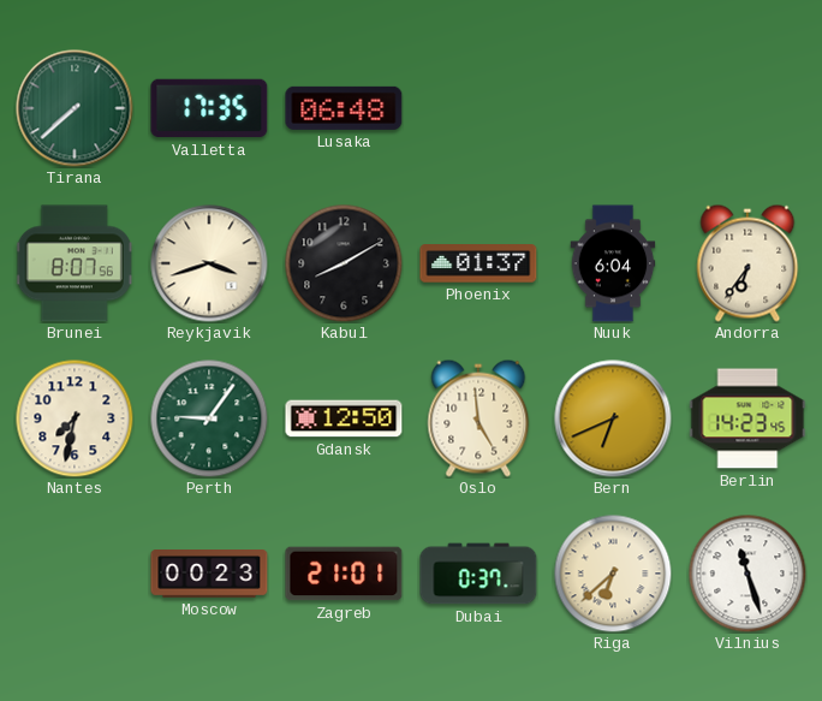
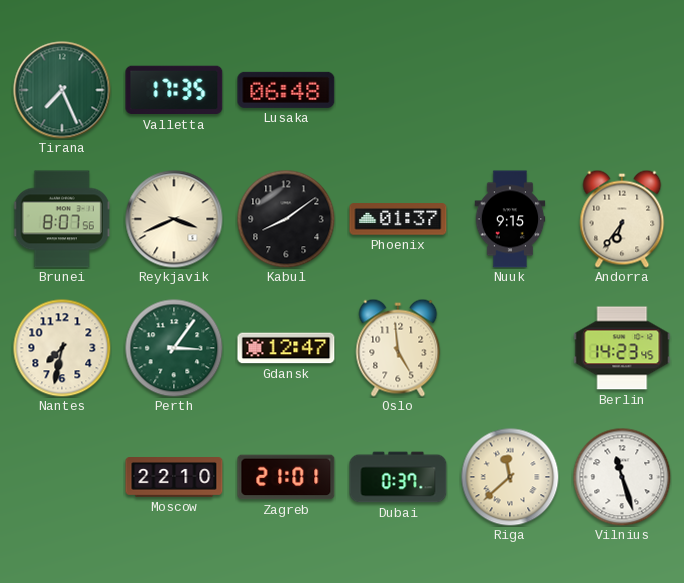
Tirana: 7:38 -> 7:26 (62, 90)
Reykjavik: 3:42 -> 3:41 (174, 219)
Kabul: 8:10 -> 8:09 (286, 219)
Nuuk: 6:04 -> 9:15 (510, 219)
Perth: 9:06 -> 3:06 (174, 348)
Gdansk: 12:50 -> 12:47 (286, 348)
Bern: 6:41 -> none (613, 418)
Moscow: 00:23 -> 22:10 (174, 477)
Riga: 6:38 -> 11:38 (510, 477)
